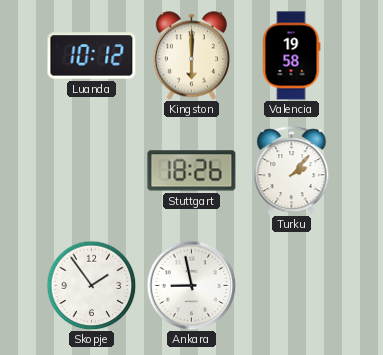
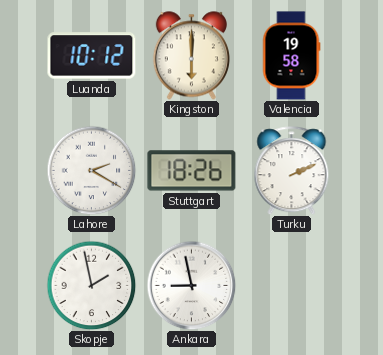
Lahore: none -> 2:20 (91, 170)
Turku: 2:07 -> 2:11 (292, 171)
Skopje: 1:54 -> 1:58 (91, 285)
